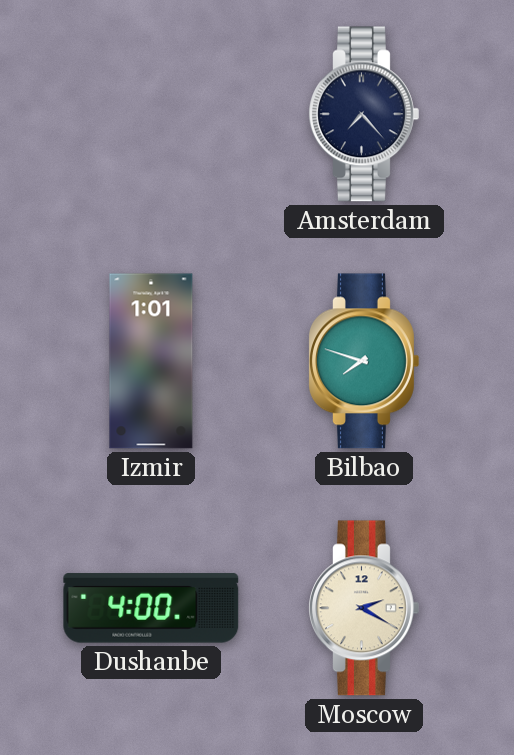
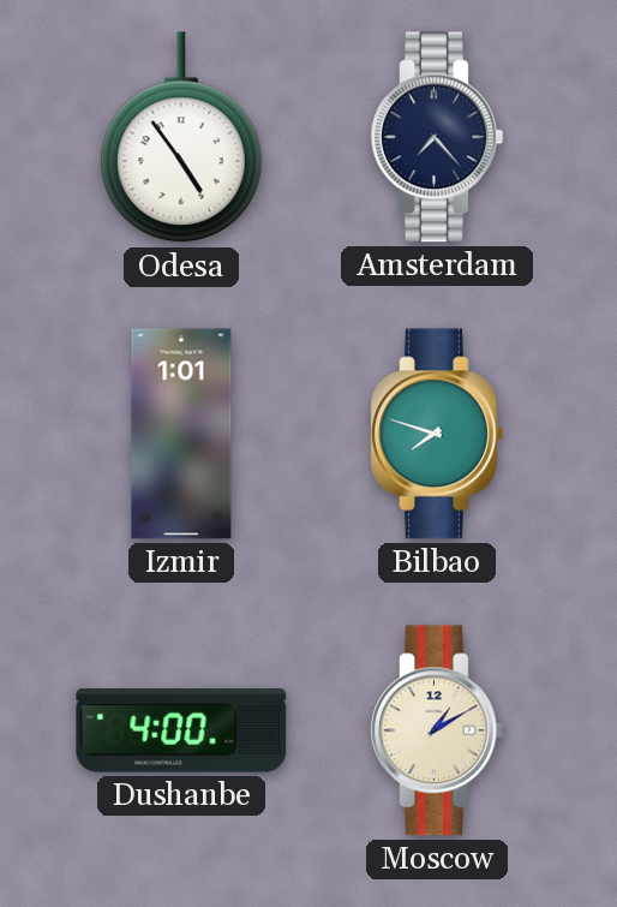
Odesa: none -> 4:54 (181, 138)
Moscow: 2:20 -> 1:10 (437, 730)
